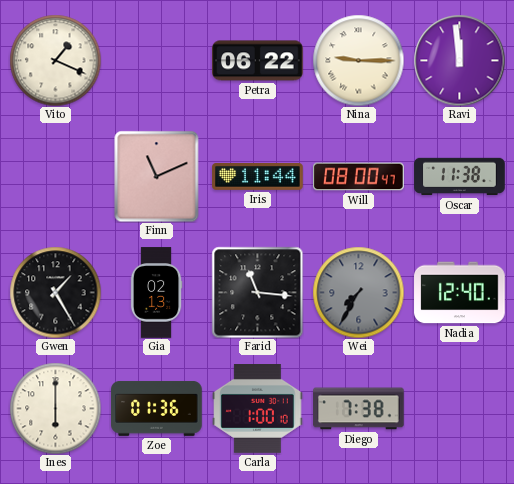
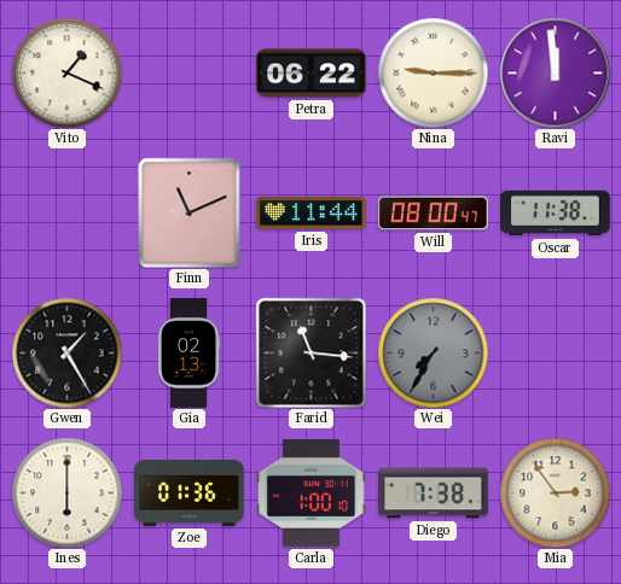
Nadia: 12:40 -> none (460, 293)
Mia: none -> 2:54 (555, 492)
